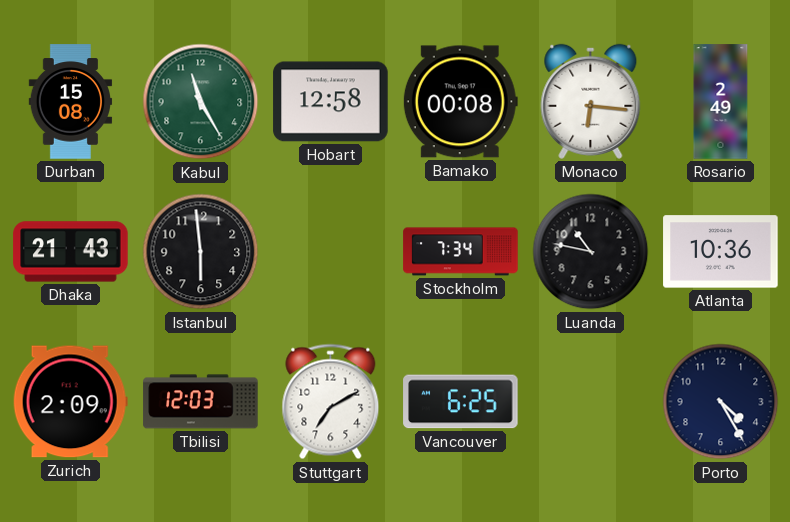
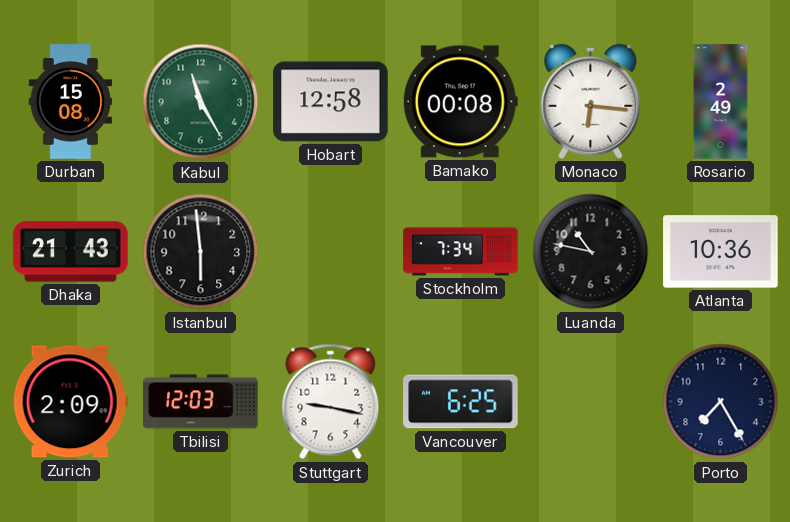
Stuttgart: 7:10 -> 9:17 (331, 402)
Porto: 4:25 -> 7:25 (721, 402)
